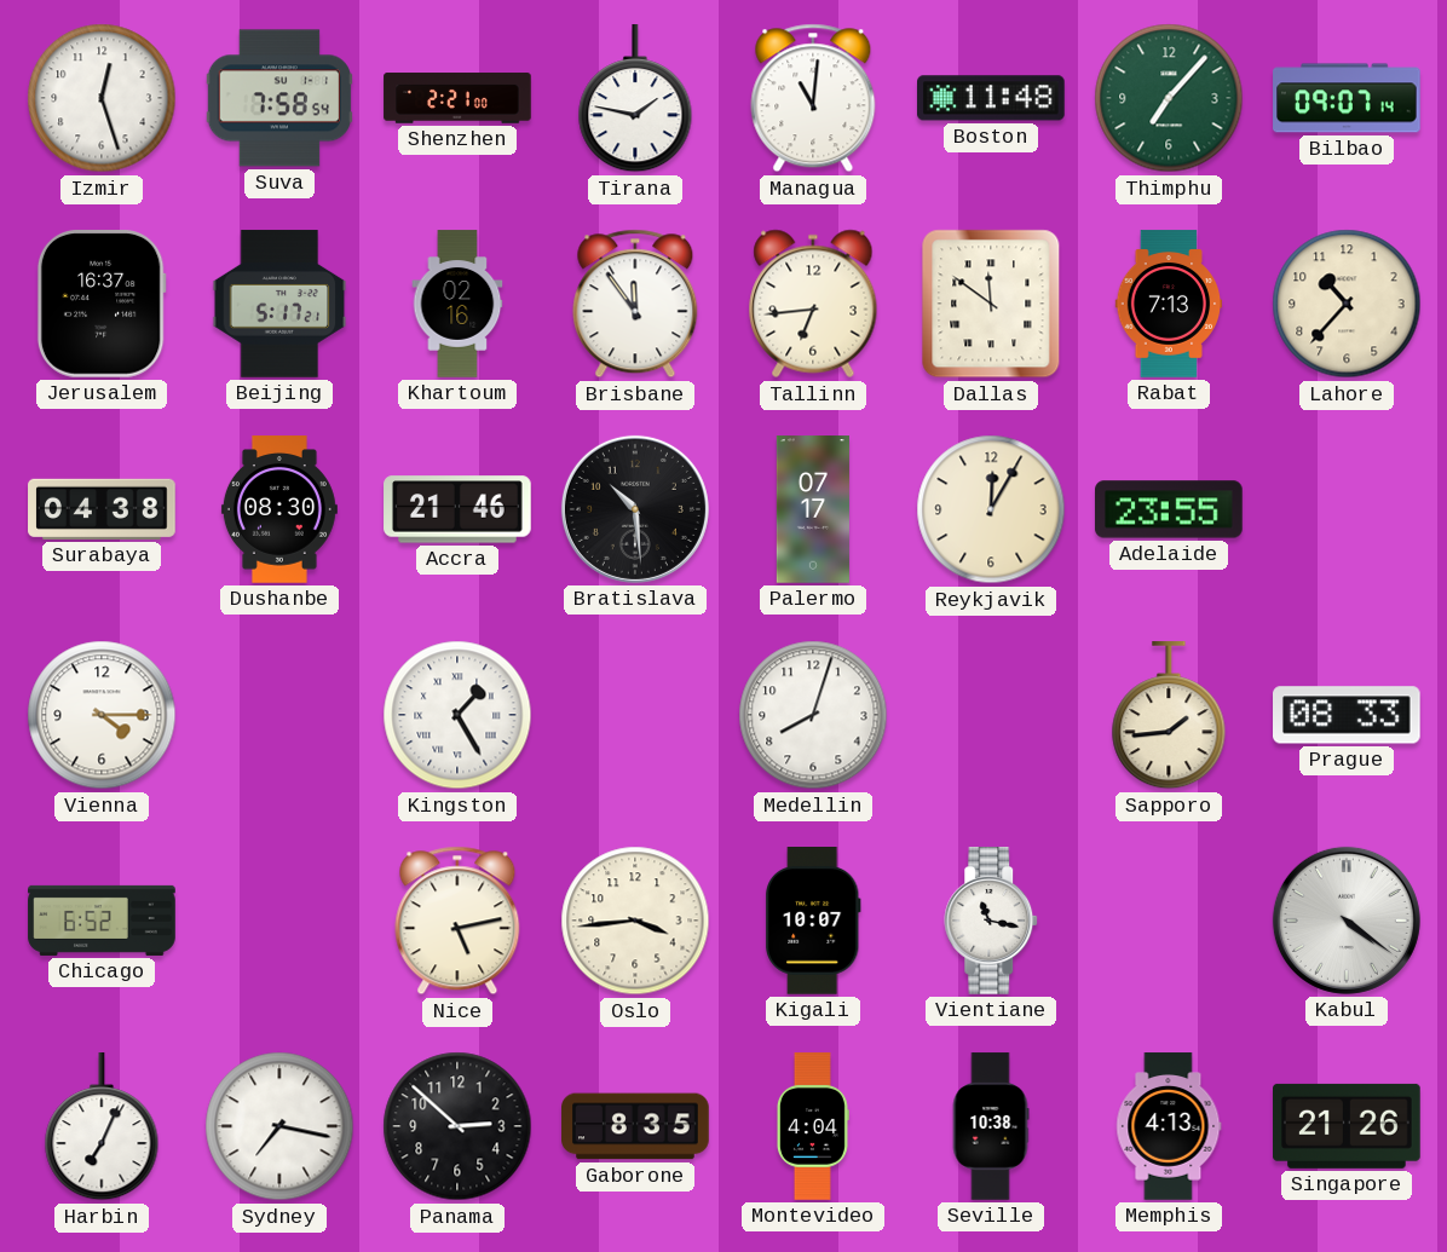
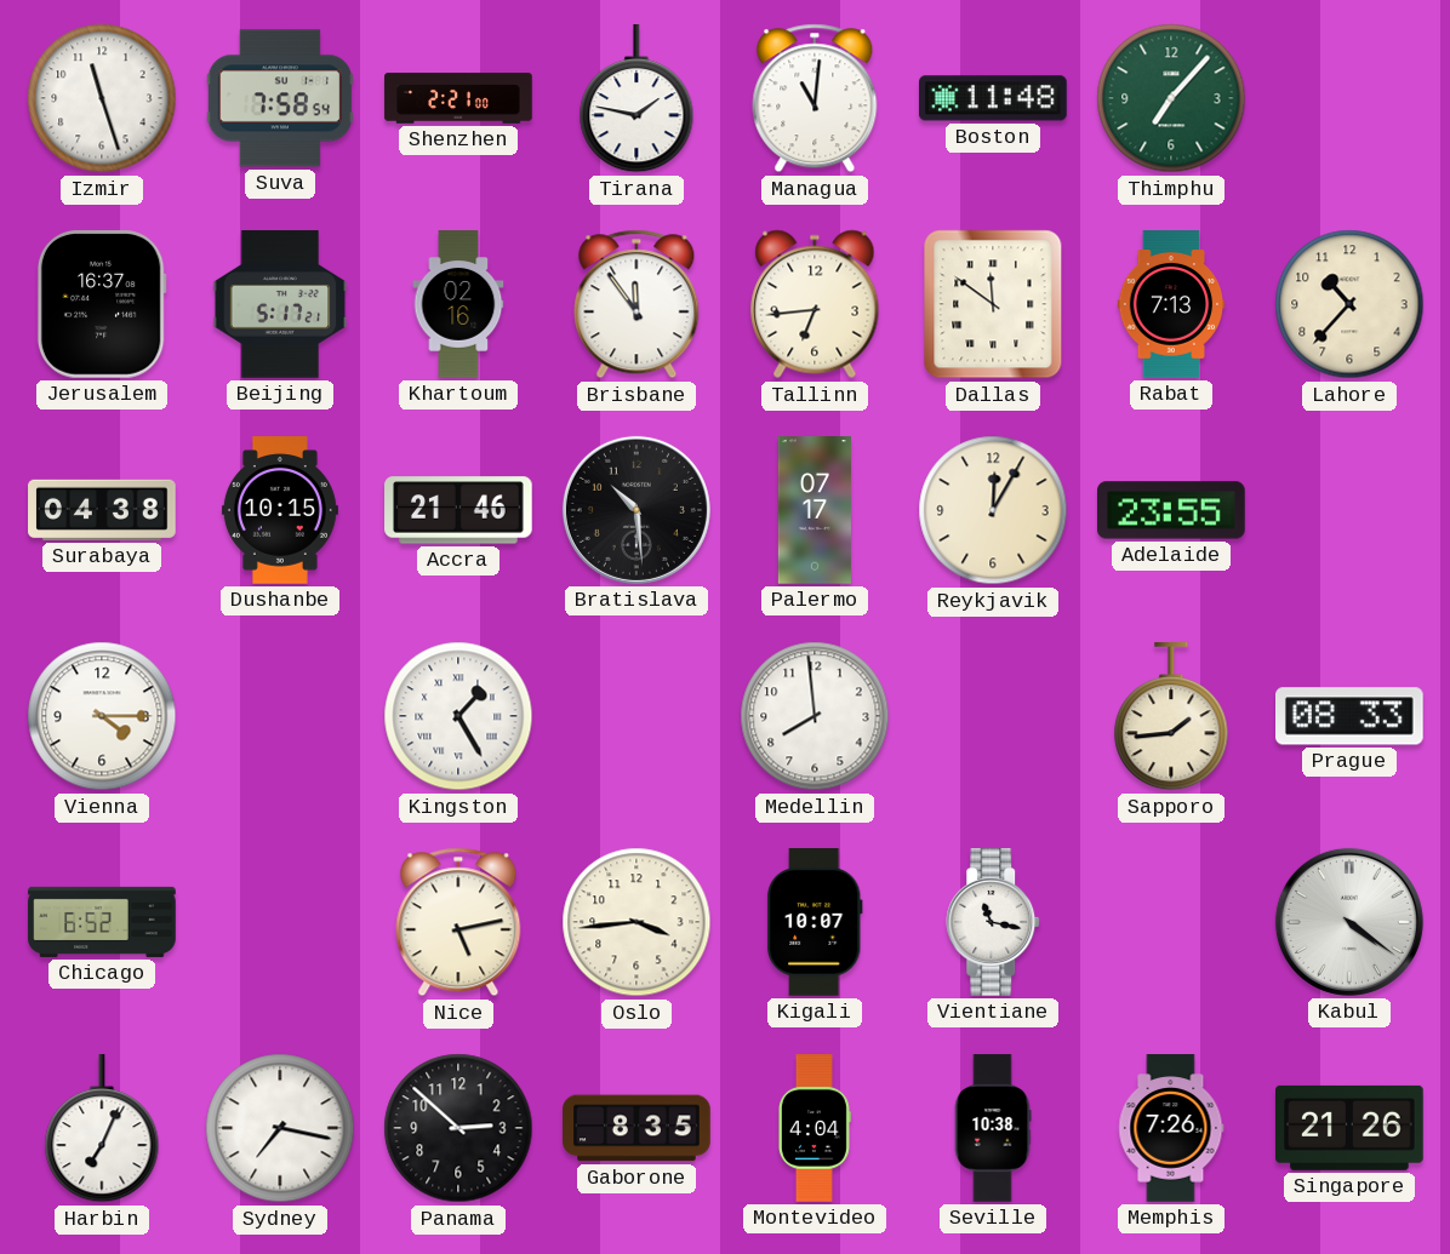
Izmir: 12:27 -> 11:27 (102, 98)
Bilbao: 09:07 -> none (1347, 98)
Dushanbe: 08:30 -> 10:15 (280, 510)
Medellin: 8:03 -> 7:59 (815, 716)
Memphis: 4:13 -> 7:26 (1171, 1128)
